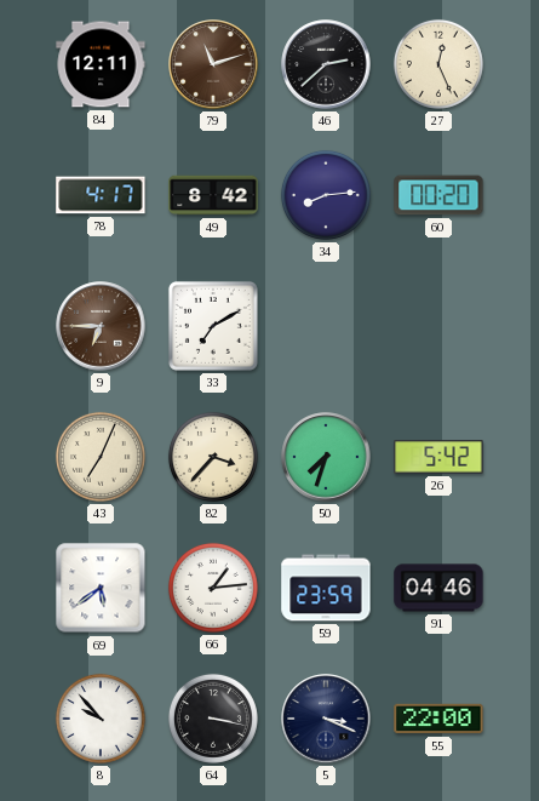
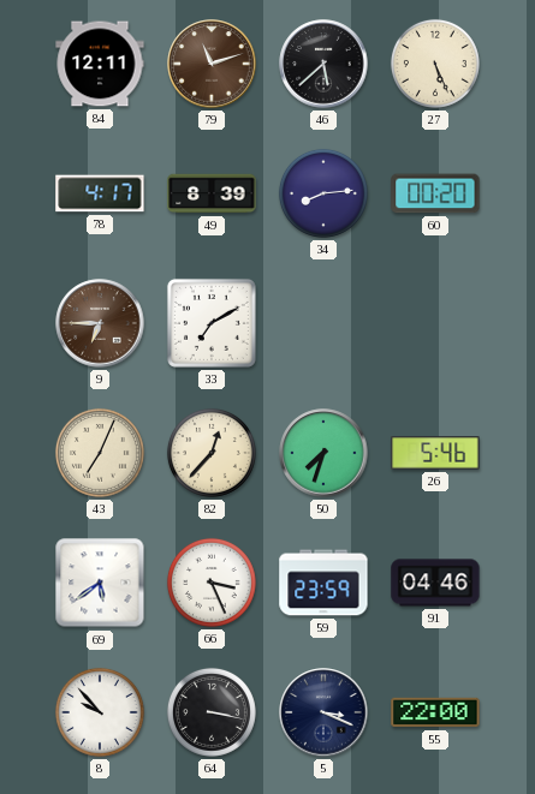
46: 2:38 -> 5:38 (323, 64)
27: 12:26 -> 5:26 (435, 64)
49: 8:42 -> 8:39 (212, 193)
82: 3:37 -> 12:37 (212, 453)
26: 5:42 -> 5:46 (435, 453)
66: 1:14 -> 3:26 (212, 583)
